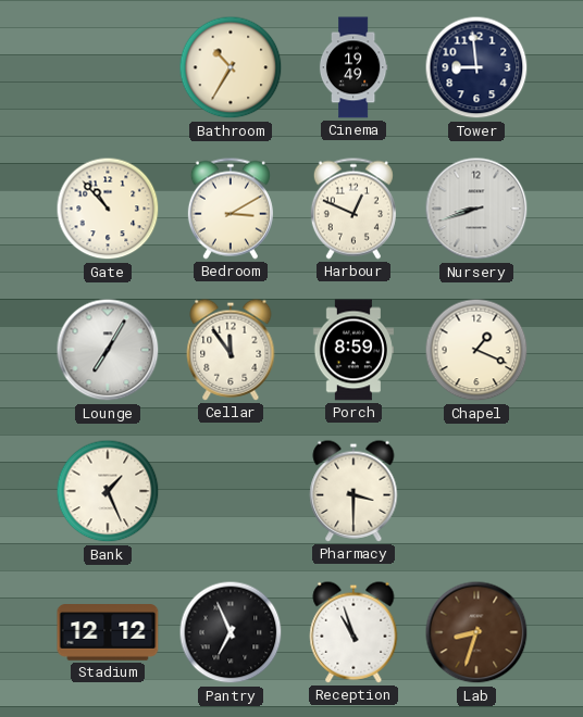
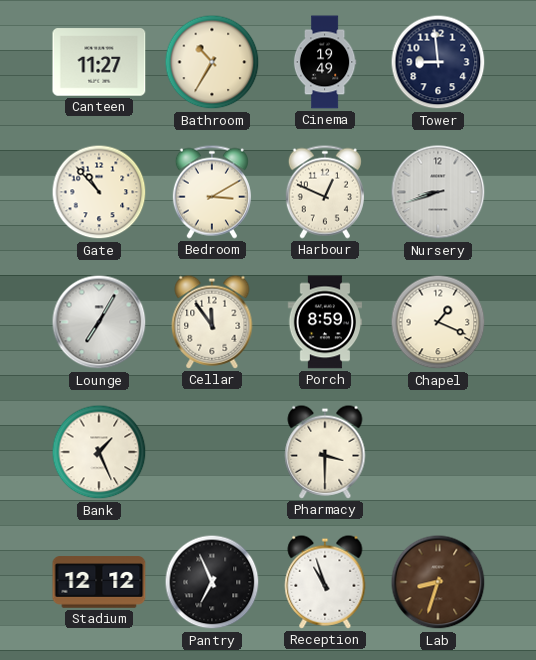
Canteen: none -> 11:27 (99, 62)
